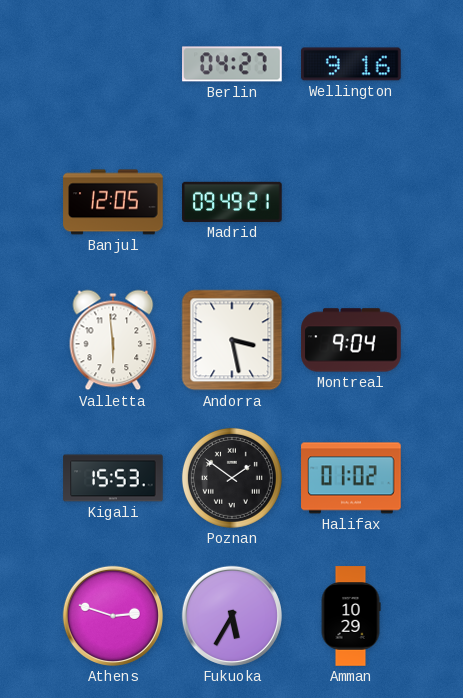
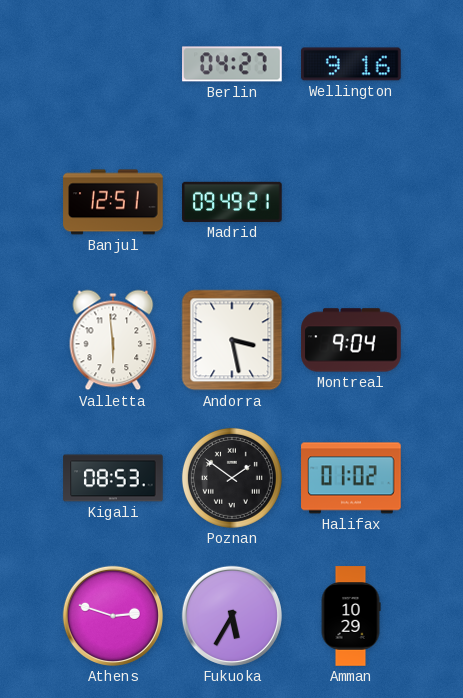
Banjul: 12:05 -> 12:51 (113, 202)
Kigali: 15:53 -> 08:53 (113, 478)
